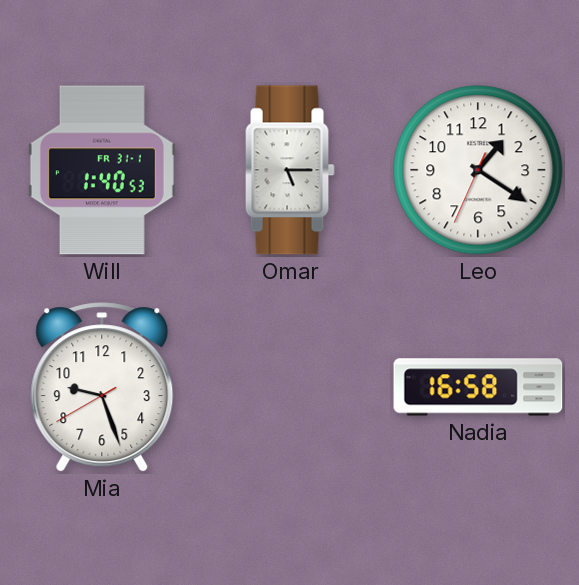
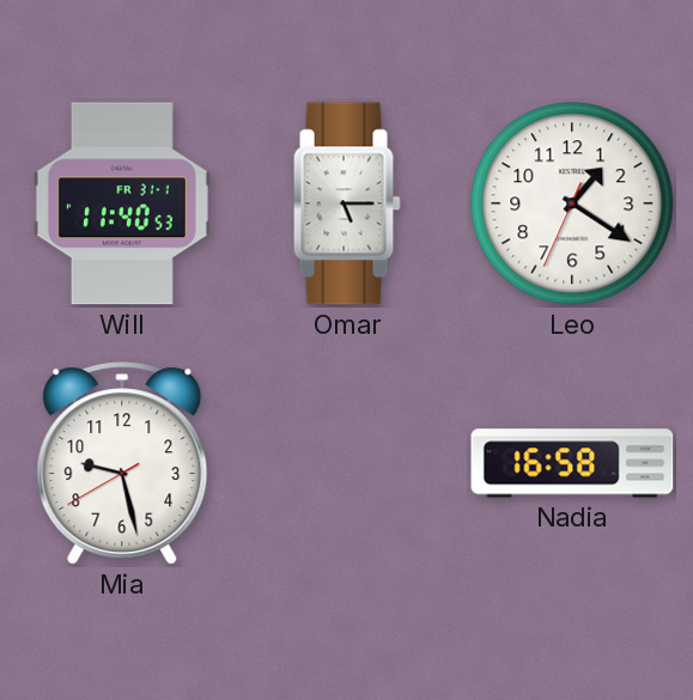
Will: 1:40 -> 11:40 (122, 203)
Mia: 9:26 -> 9:27 (122, 464)
